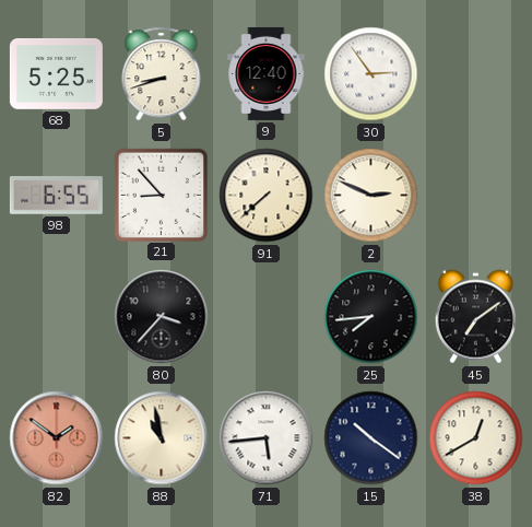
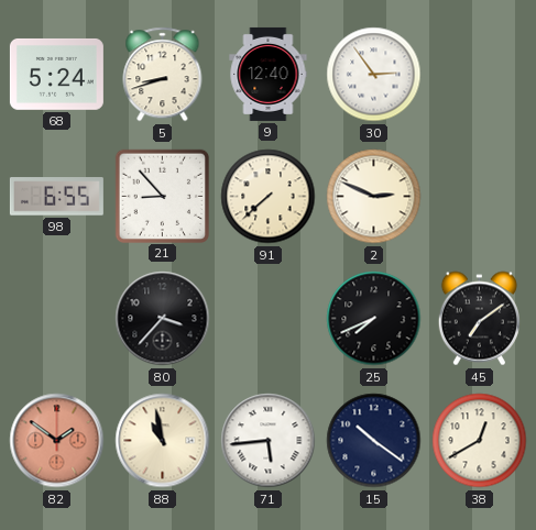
68: 5:25 -> 5:24 (56, 74)
25: 7:44 -> 7:41 (374, 319)
